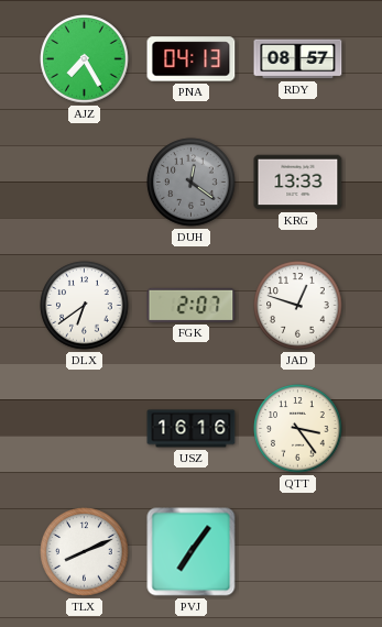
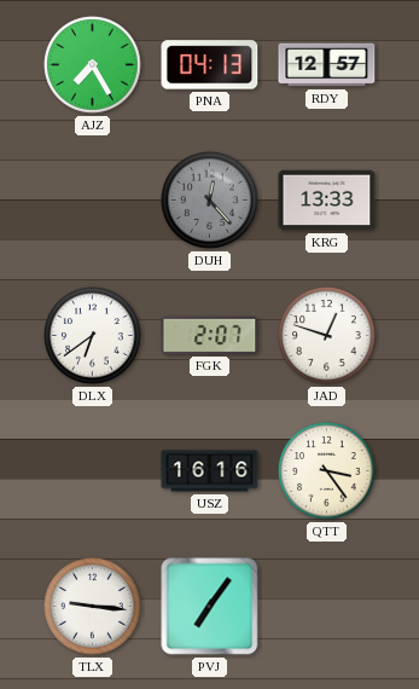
RDY: 08:57 -> 12:57 (327, 65)
DUH: 12:21 -> 12:23 (210, 201)
TLX: 8:11 -> 9:16 (93, 607)
